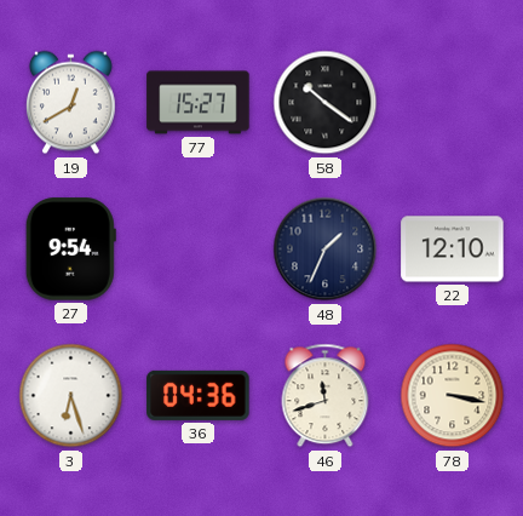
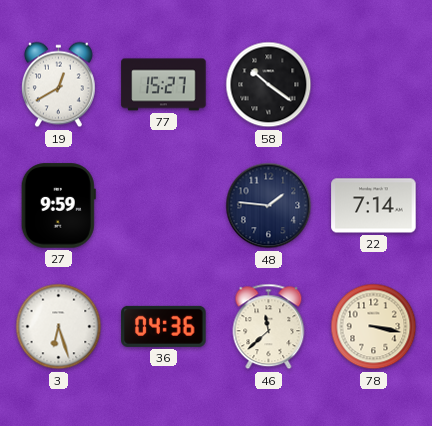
27: 9:54 -> 9:59 (58, 206)
48: 1:34 -> 1:46 (269, 206)
22: 12:10 -> 7:14 (374, 206)
46: 11:42 -> 11:38 (269, 327)
